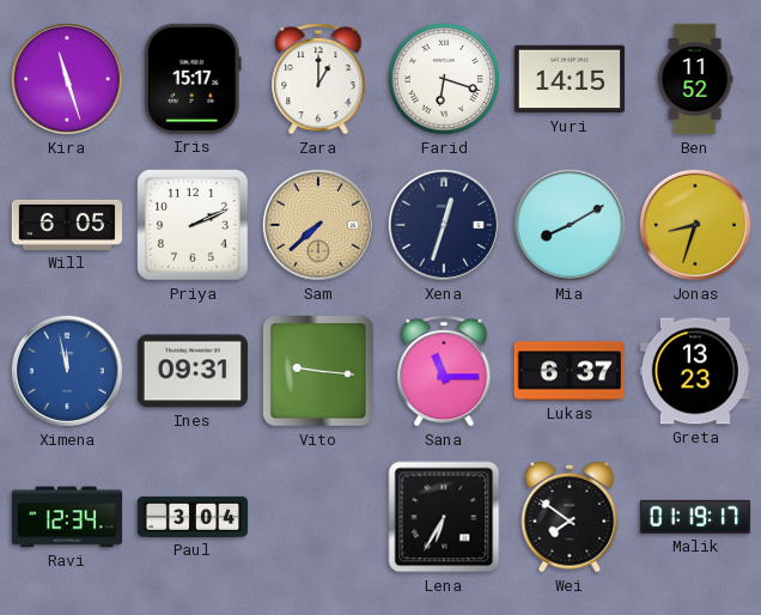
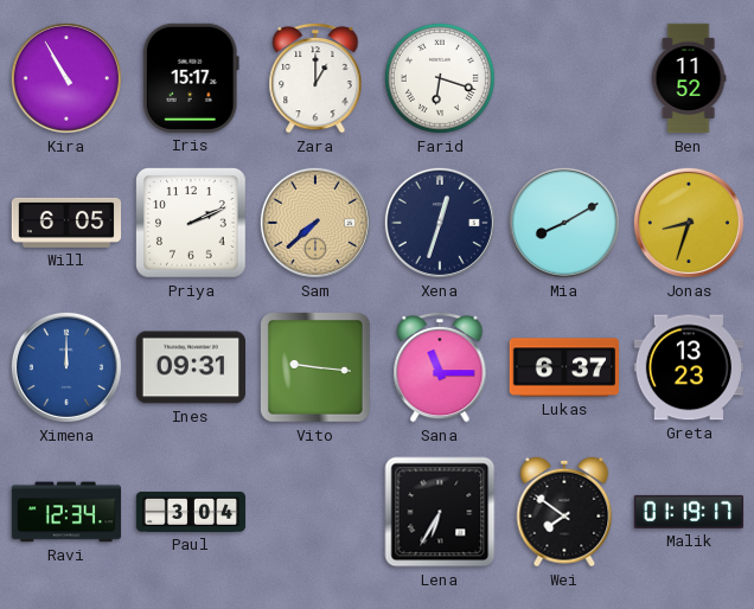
Kira: 11:27 -> 10:55 (66, 78)
Yuri: 14:15 -> none (568, 79)
Ximena: 11:58 -> 12:00 (66, 367)
